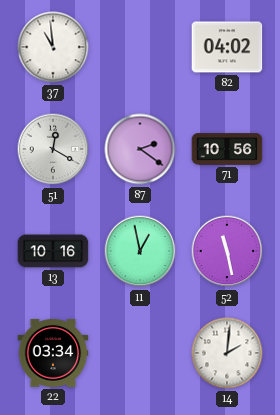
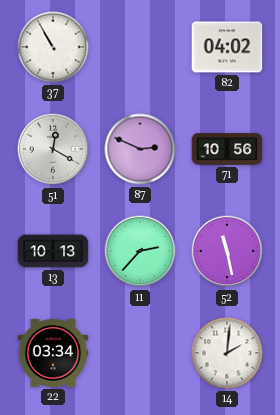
37: 10:59 -> 10:55 (53, 47)
87: 2:21 -> 2:49 (140, 149)
13: 10:16 -> 10:13 (53, 251)
11: 12:58 -> 2:37 (140, 251)
